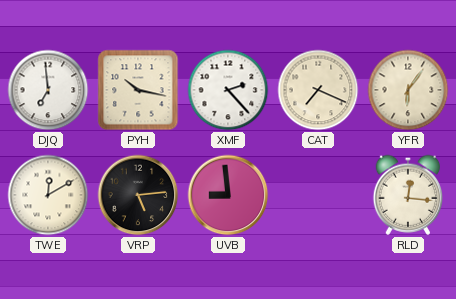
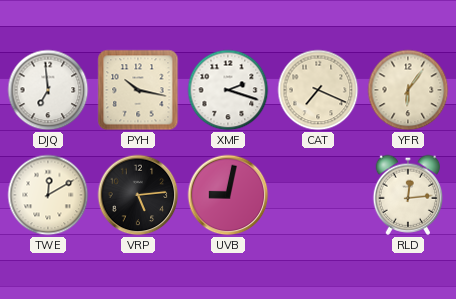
XMF: 2:23 -> 2:18 (228, 90)
UVB: 8:59 -> 9:02 (228, 195)
RLD: 12:16 -> 12:14 (408, 195)
